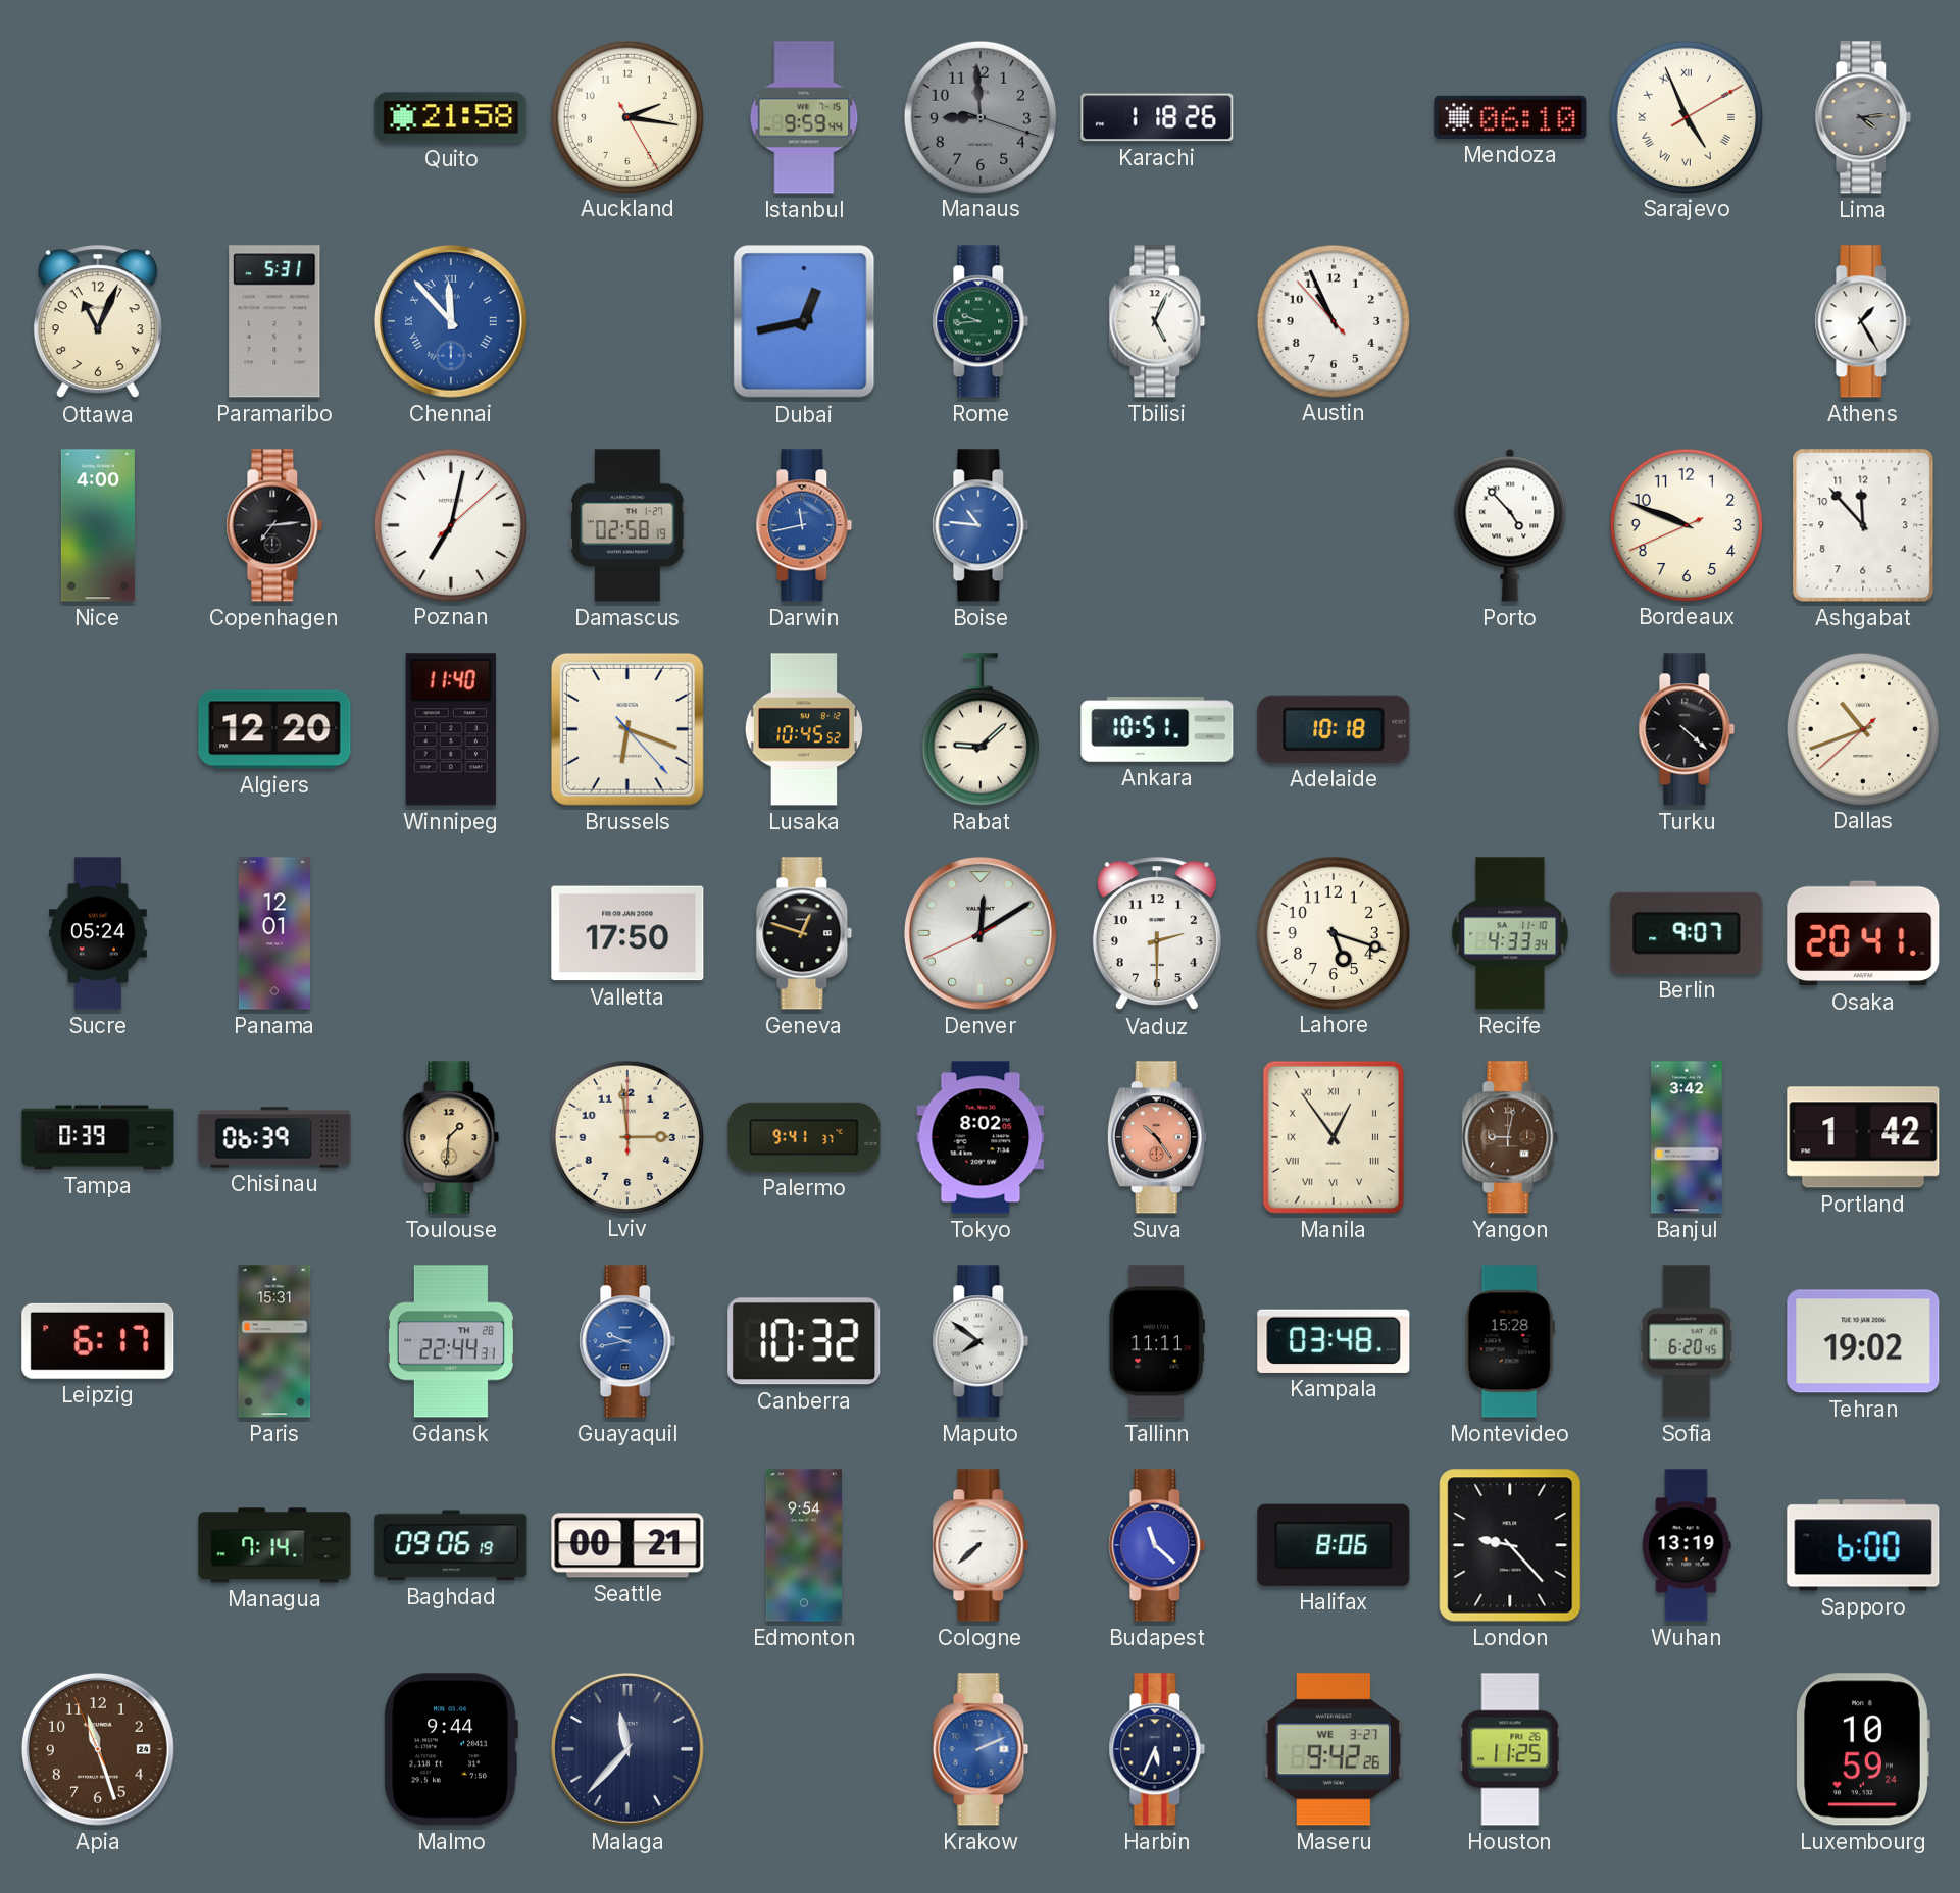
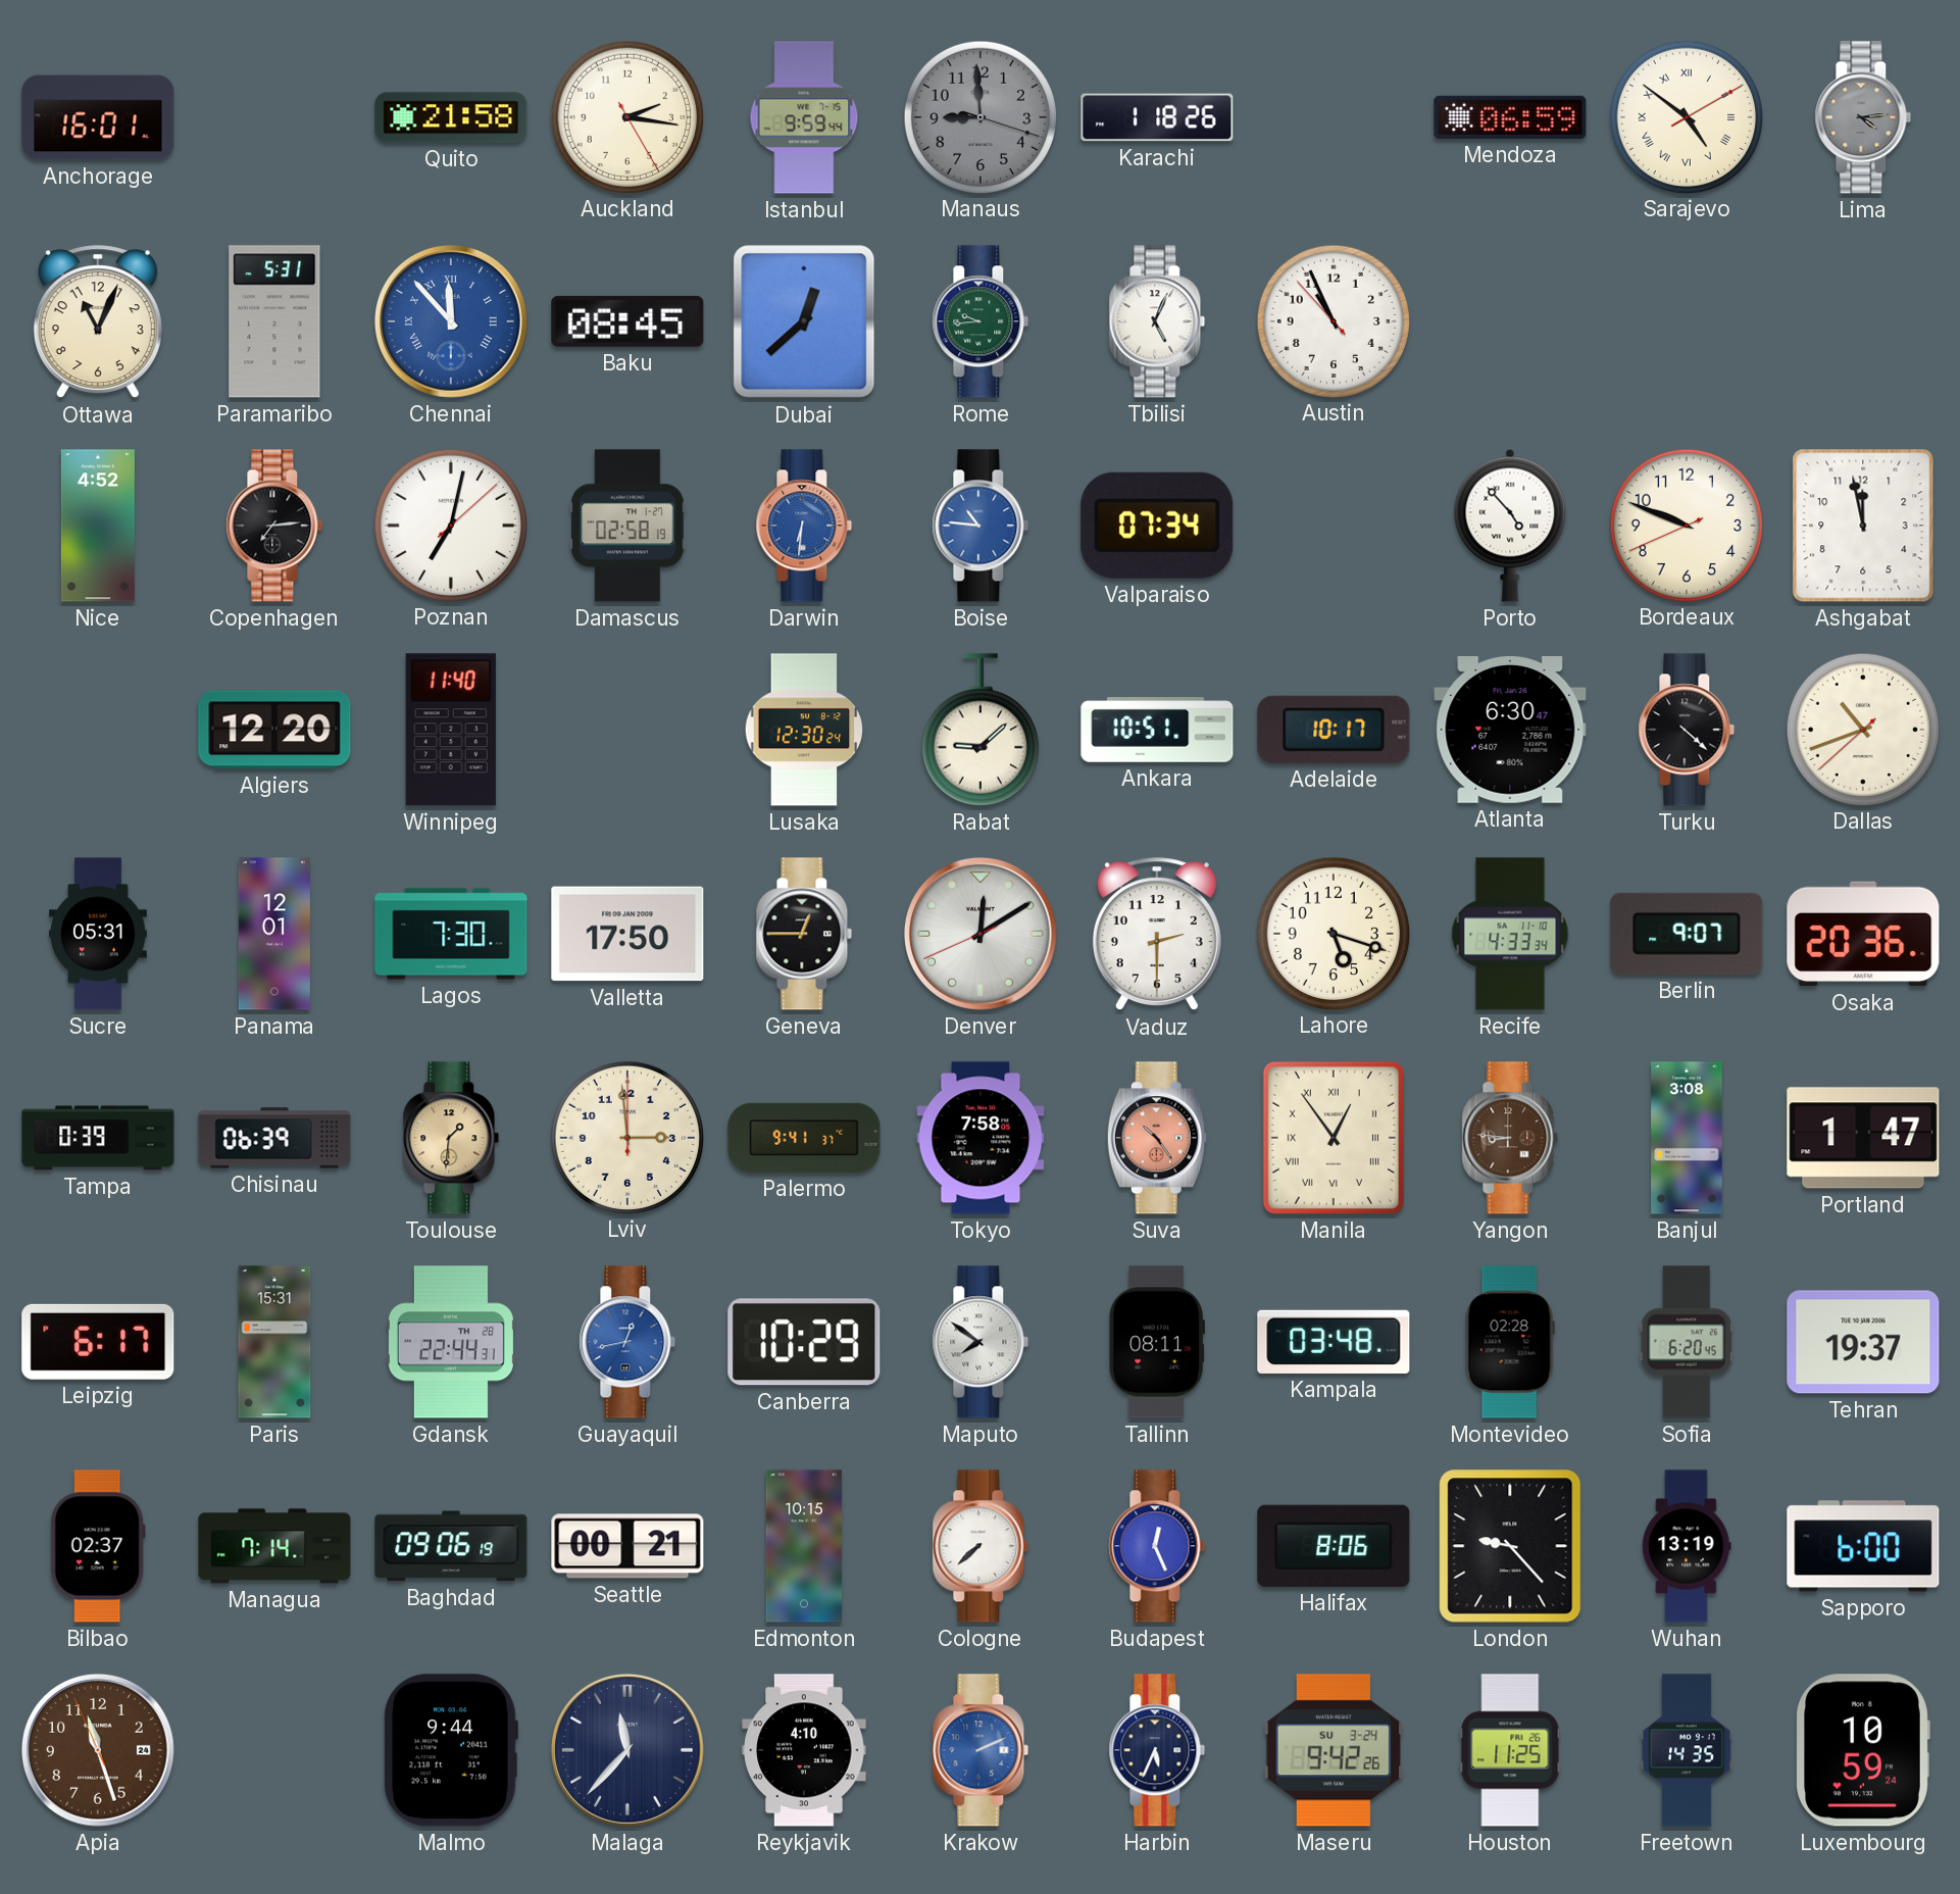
Anchorage: none -> 16:01 (98, 117)
Mendoza: 06:10 -> 06:59 (1510, 117)
Sarajevo: 4:56 -> 4:51 (1686, 116)
Baku: none -> 08:45 (627, 321)
Dubai: 12:43 -> 12:38 (804, 321)
Athens: 1:25 -> none (1863, 321)
Nice: 4:00 -> 4:52 (98, 526)
Darwin: 11:43 -> 6:31 (804, 526)
Valparaiso: none -> 07:34 (1157, 526)
Ashgabat: 11:53 -> 11:58 (1863, 526)
Brussels: 6:18 -> none (627, 729)
Lusaka: 10:45 -> 12:30 (804, 730)
Adelaide: 10:18 -> 10:17 (1334, 730)
Atlanta: none -> 6:30 (1510, 730)
Sucre: 05:24 -> 05:31 (98, 934)
Lagos: none -> 7:30 (451, 934)
Geneva: 12:48 -> 12:45 (804, 934)
Osaka: 20:41 -> 20:36 (1863, 934)
Tokyo: 8:02 -> 7:58 (981, 1138)
Yangon: 9:02 -> 8:46 (1510, 1138)
Banjul: 3:42 -> 3:08 (1687, 1138)
Portland: 1:42 -> 1:47 (1863, 1138)
Guayaquil: 9:43 -> 12:43 (627, 1342)
Canberra: 10:32 -> 10:29 (804, 1342)
Tallinn: 11:11 -> 08:11 (1157, 1342)
Montevideo: 15:28 -> 02:28 (1510, 1342)
Tehran: 19:02 -> 19:37 (1863, 1342)
Bilbao: none -> 02:37 (98, 1546)
Edmonton: 9:54 -> 10:15 (804, 1546)
Budapest: 11:22 -> 12:26 (1157, 1546)
Reykjavik: none -> 4:10 (804, 1750)
Maseru date: WE 3-27 -> SU 3-24 (1334, 1750)
Freetown: none -> 14:35 (1687, 1750)
